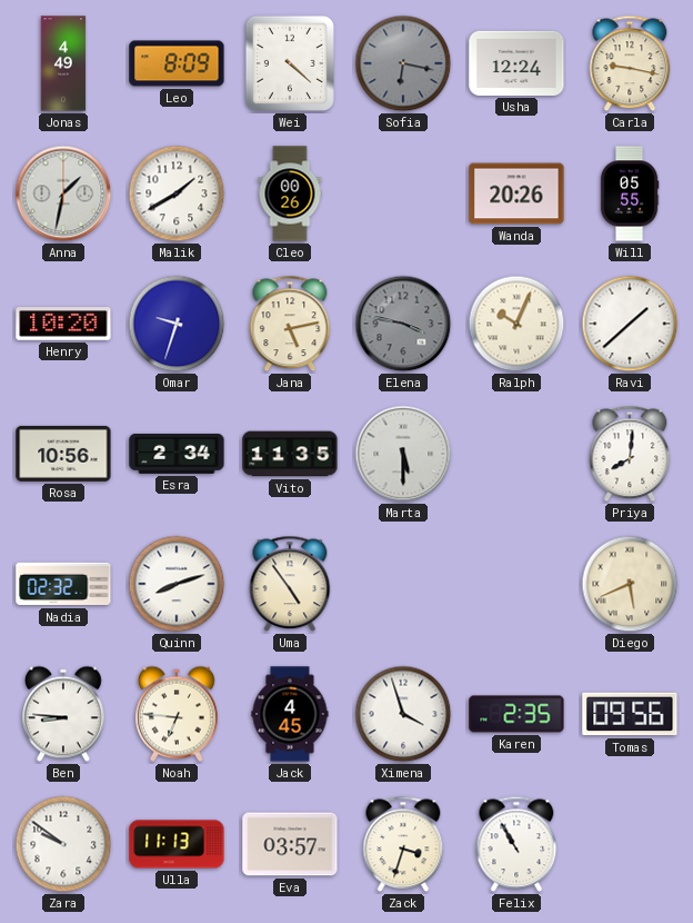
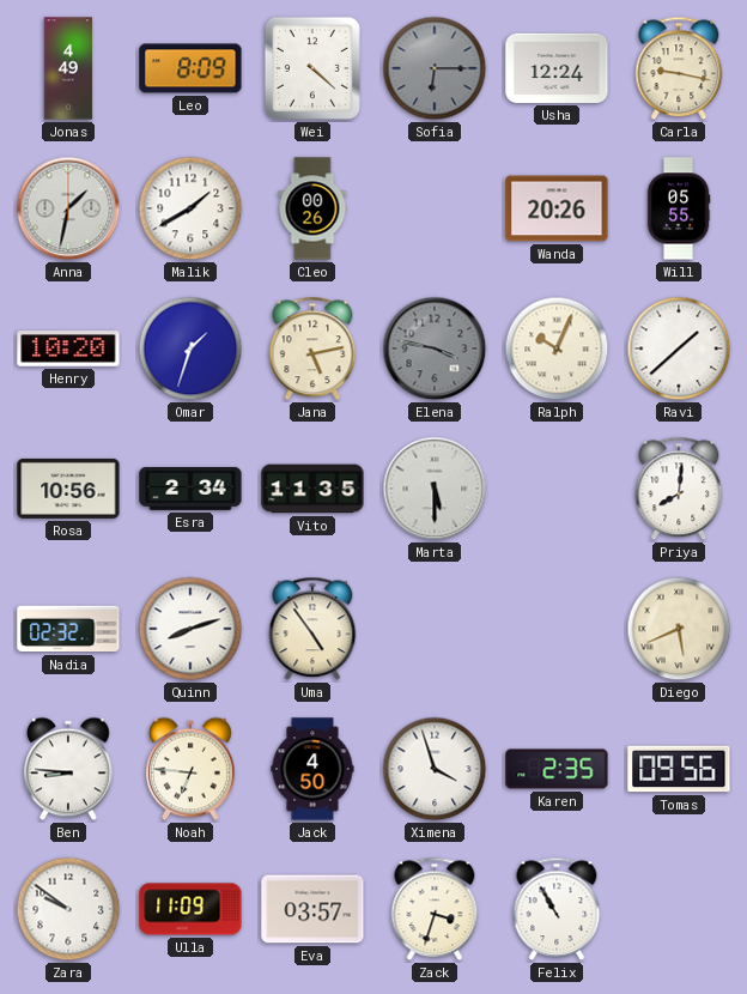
Sofia: 6:17 -> 6:15 (435, 68)
Omar: 9:33 -> 1:33 (190, 348)
Jack: 4:45 -> 4:50 (312, 769)
Ulla: 11:13 -> 11:09 (190, 909)
